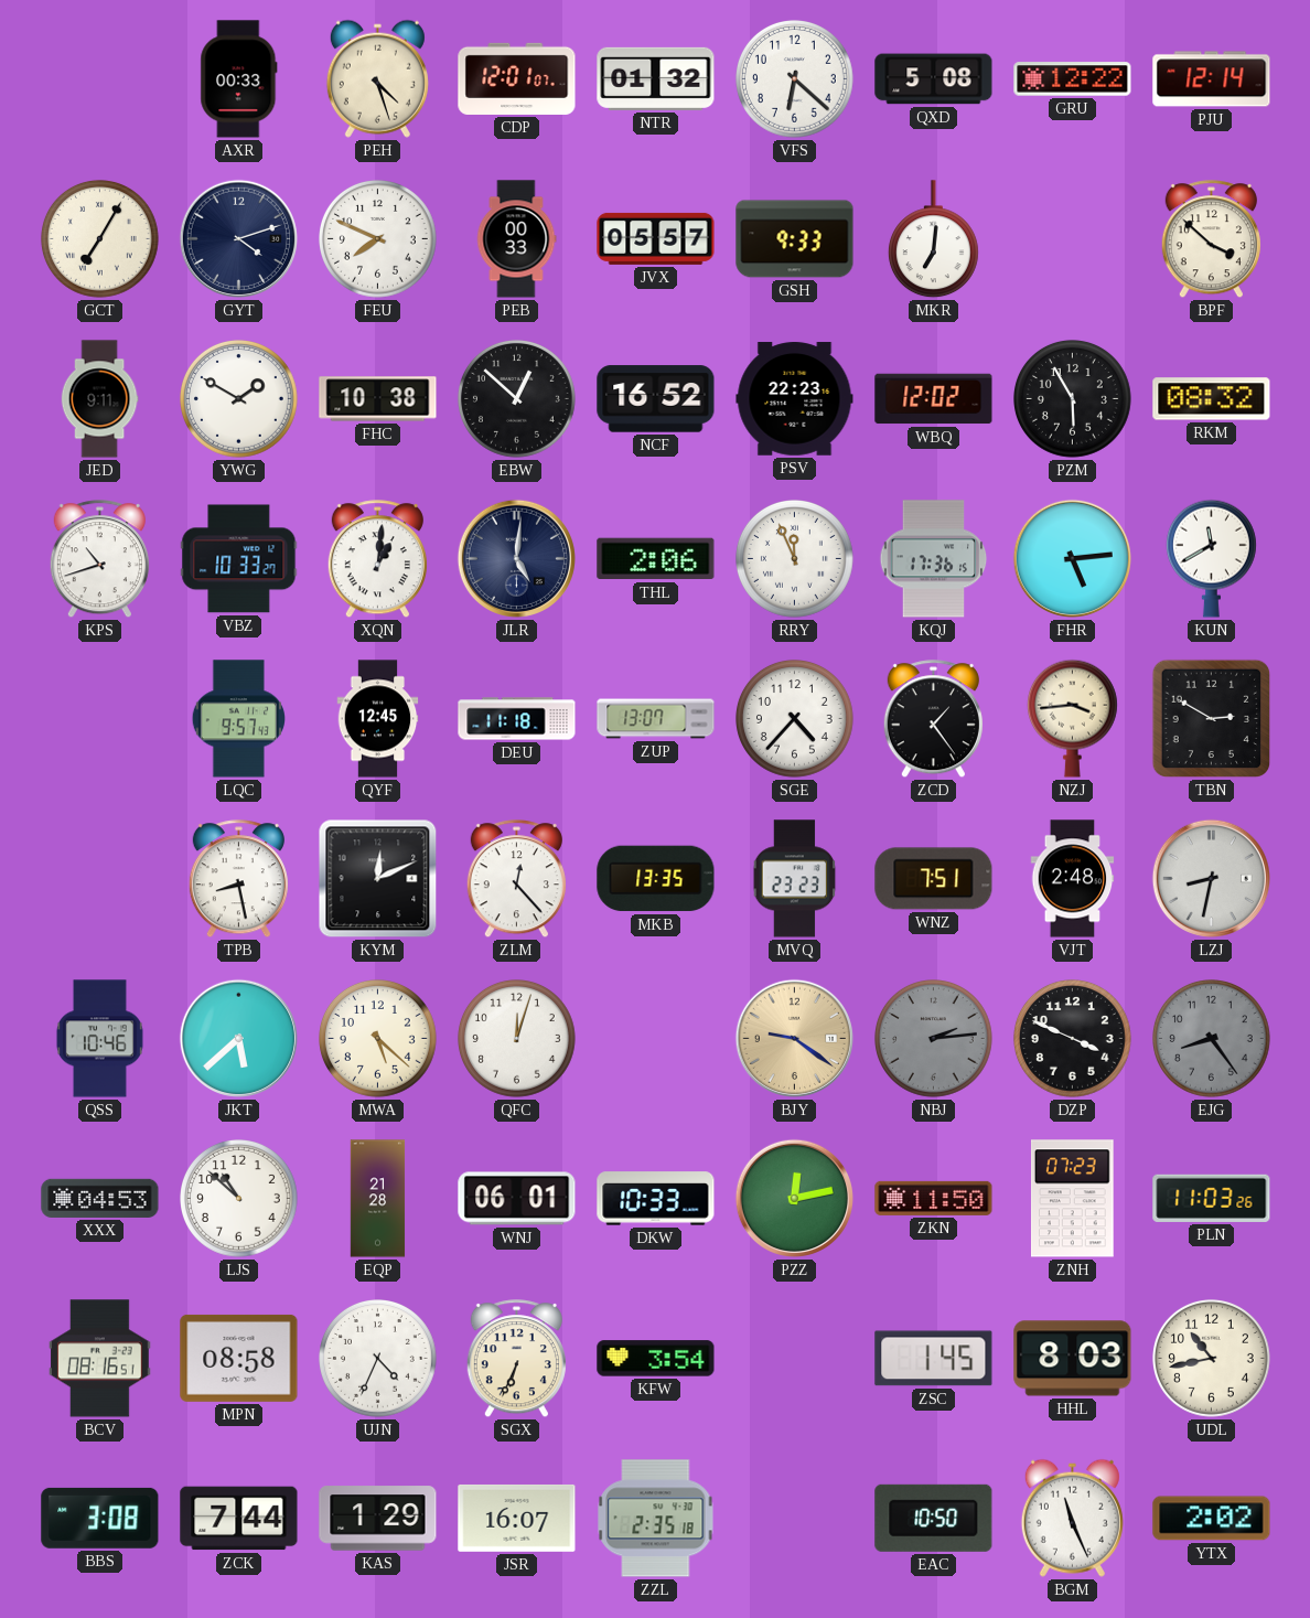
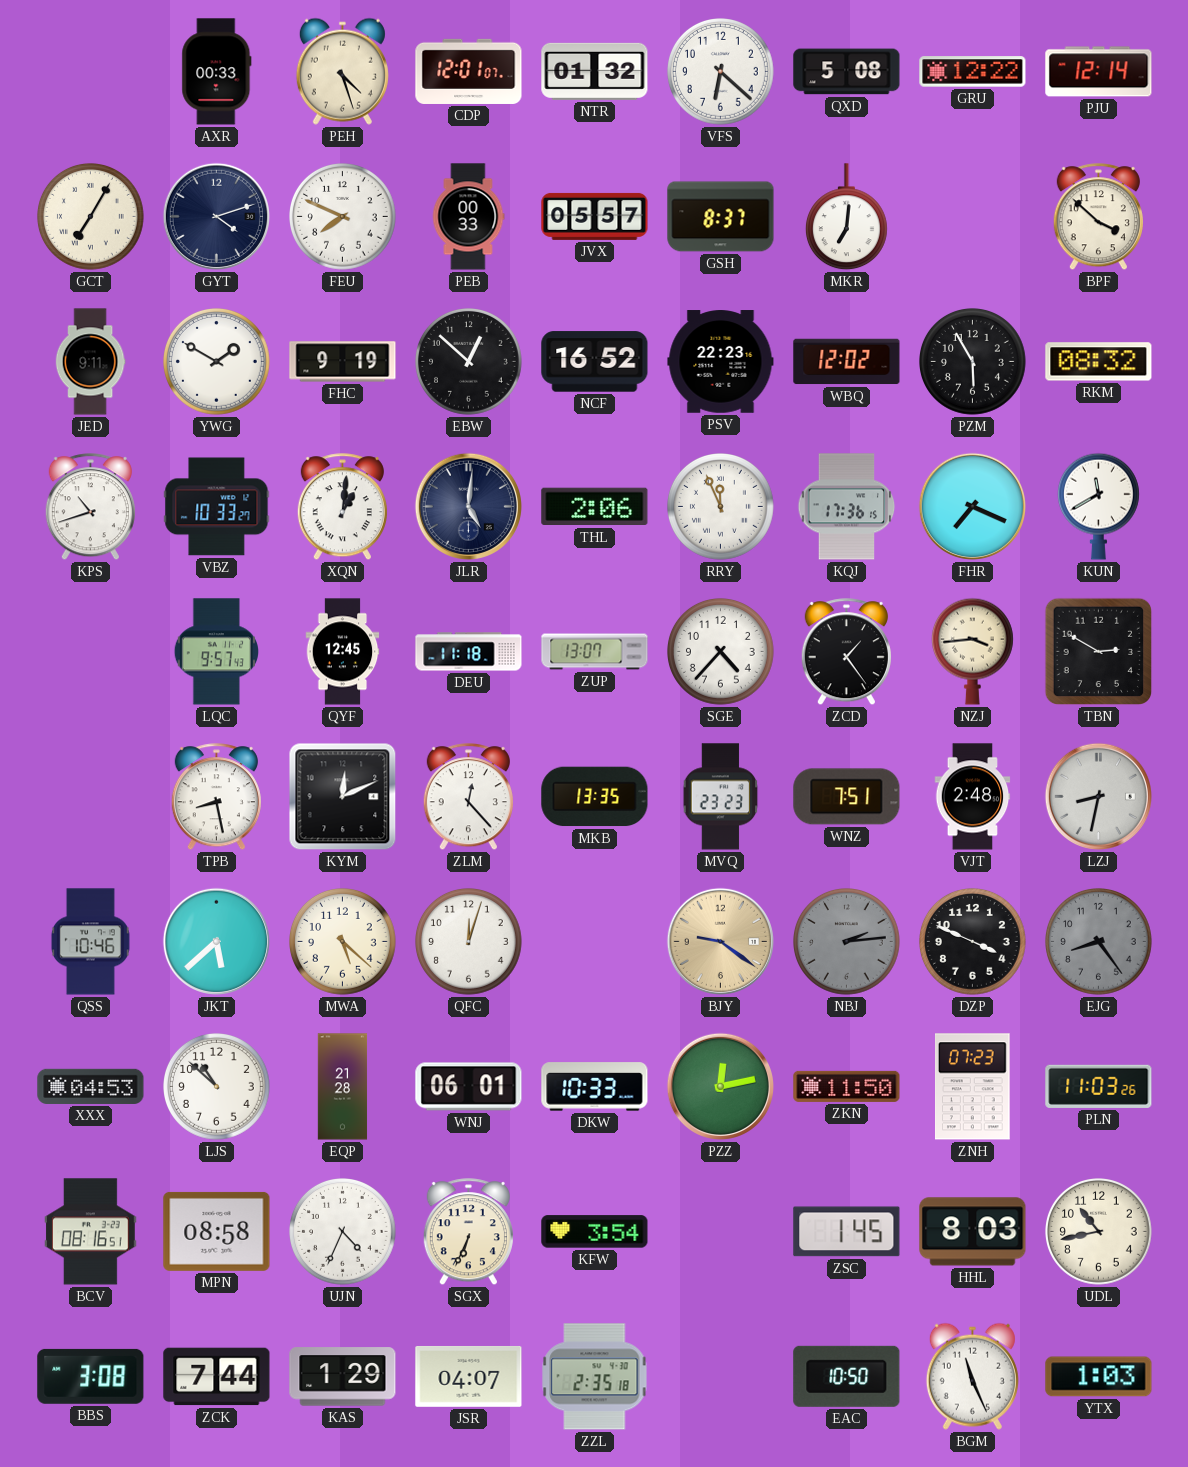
GSH: 9:33 -> 8:37 (721, 217)
FHC: 10:38 -> 9:19 (343, 362)
FHR: 5:14 -> 7:19 (972, 506)
JSR: 16:07 -> 04:07 (469, 1376)
YTX: 2:02 -> 1:03 (1099, 1377)
